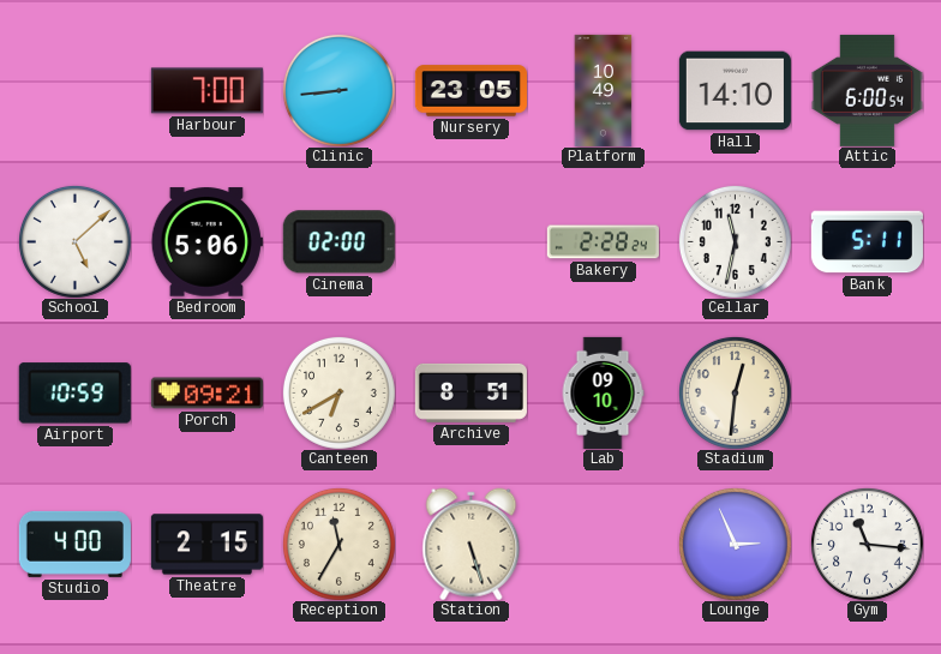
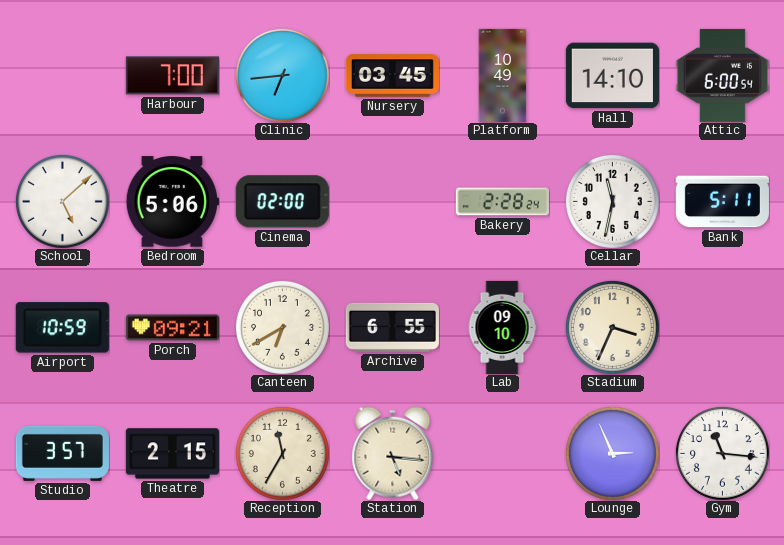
Clinic: 8:44 -> 6:44 (282, 75)
Nursery: 23:05 -> 03:45 (392, 76)
Archive: 8:51 -> 6:55 (392, 327)
Stadium: 12:31 -> 3:34 (612, 327)
Studio: 4:00 -> 3:57 (62, 453)
Station: 5:27 -> 5:16 (393, 453)
